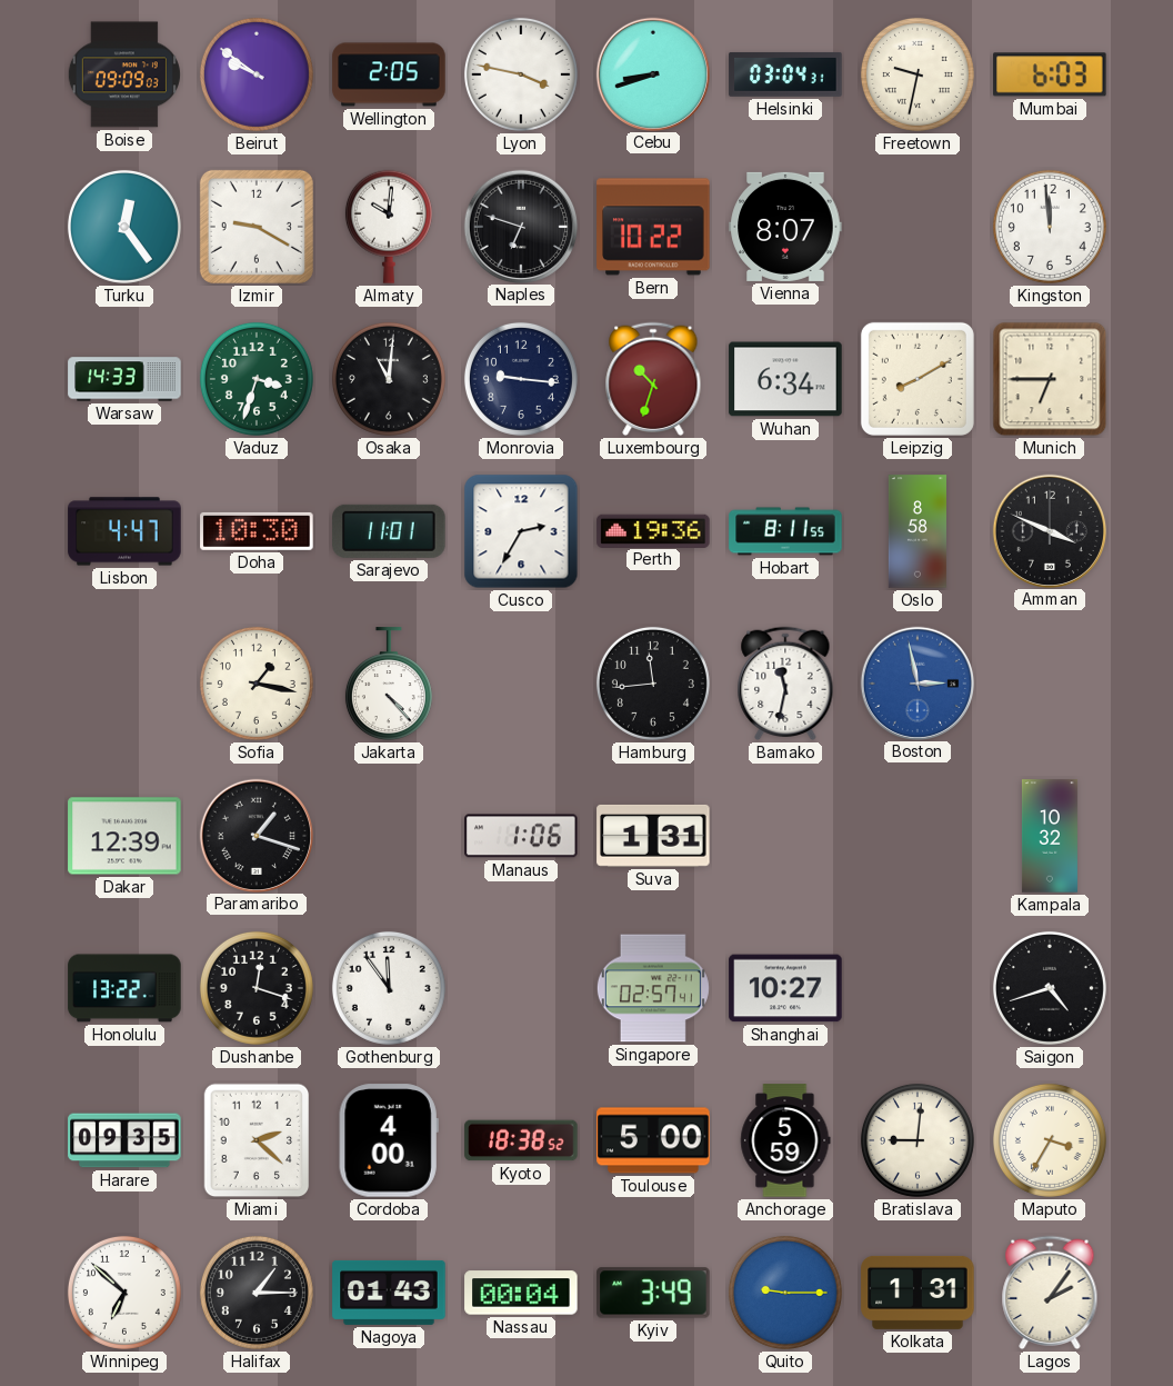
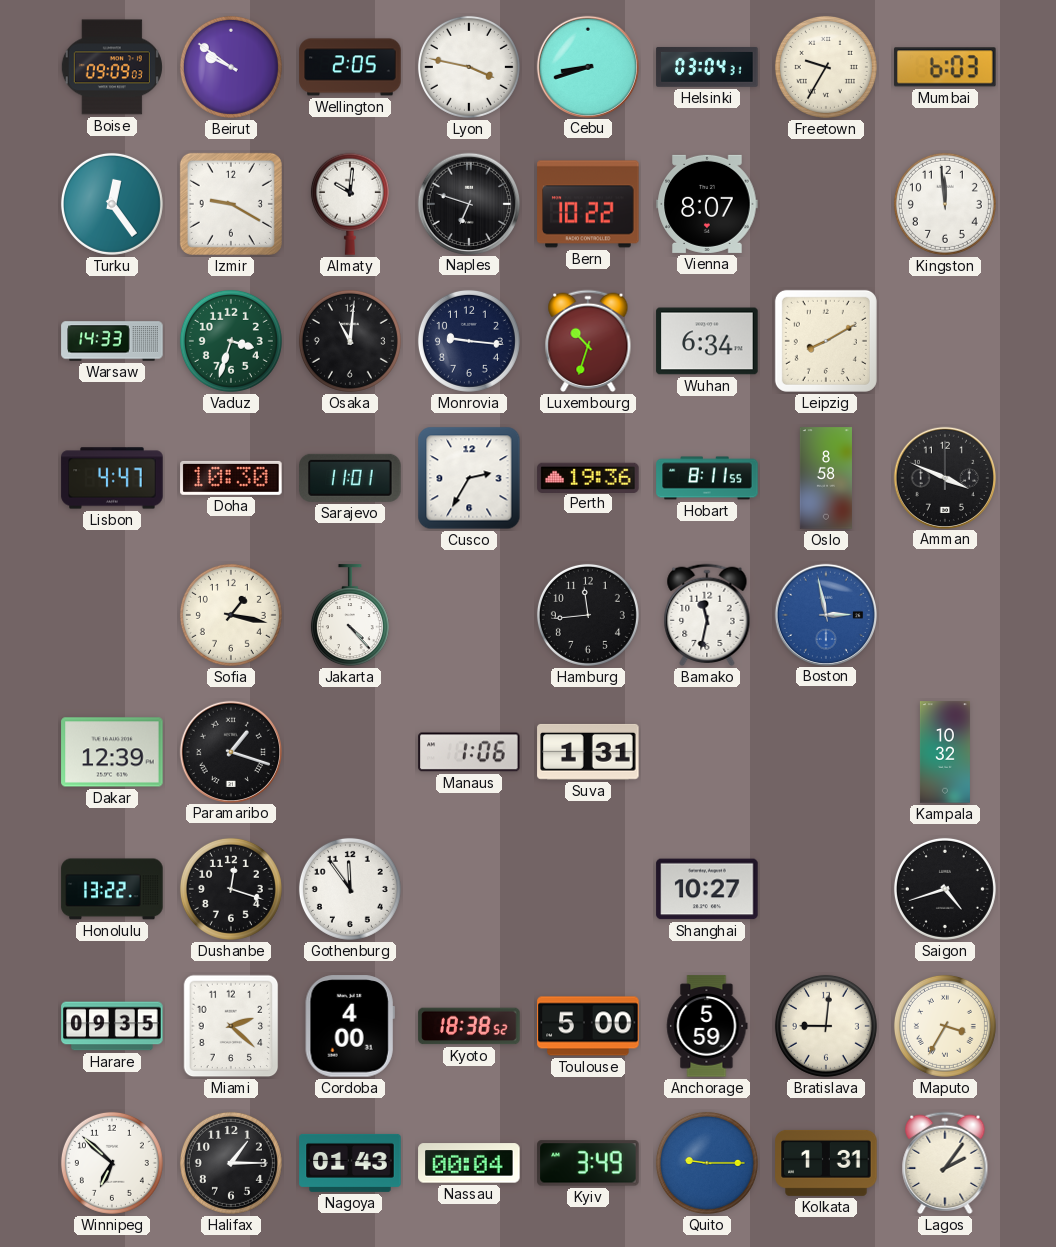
Freetown: 9:32 -> 9:35 (826, 67)
Munich: 6:45 -> none (1050, 379)
Singapore: 02:57 -> none (653, 988)
